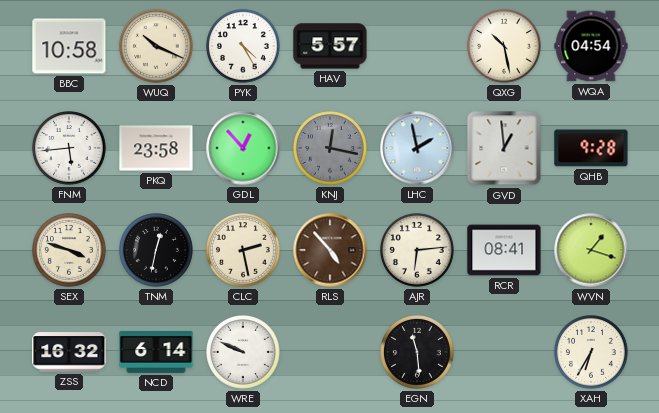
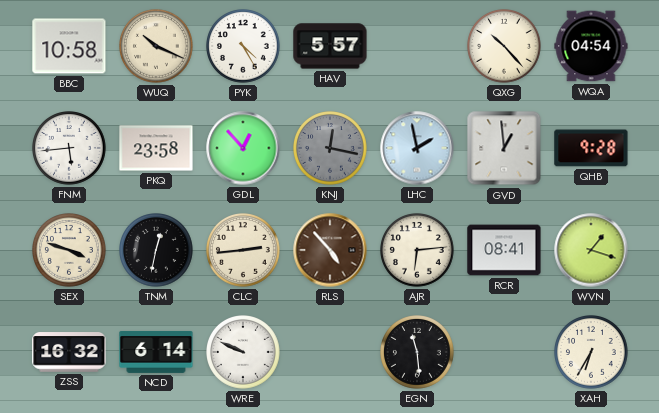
QXG: 10:28 -> 10:23 (505, 47)
CLC: 2:28 -> 2:44 (244, 251)
